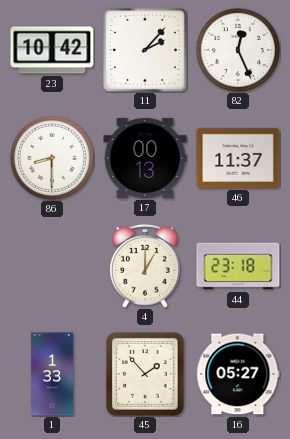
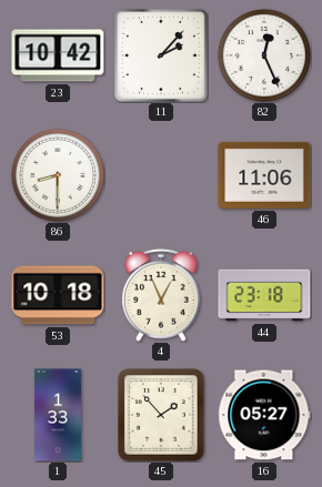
17: 00:13 -> none (145, 158)
46: 11:37 -> 11:06 (264, 175)
53: none -> 10:18 (58, 295)
4: 1:00 -> 12:56 (162, 295)
